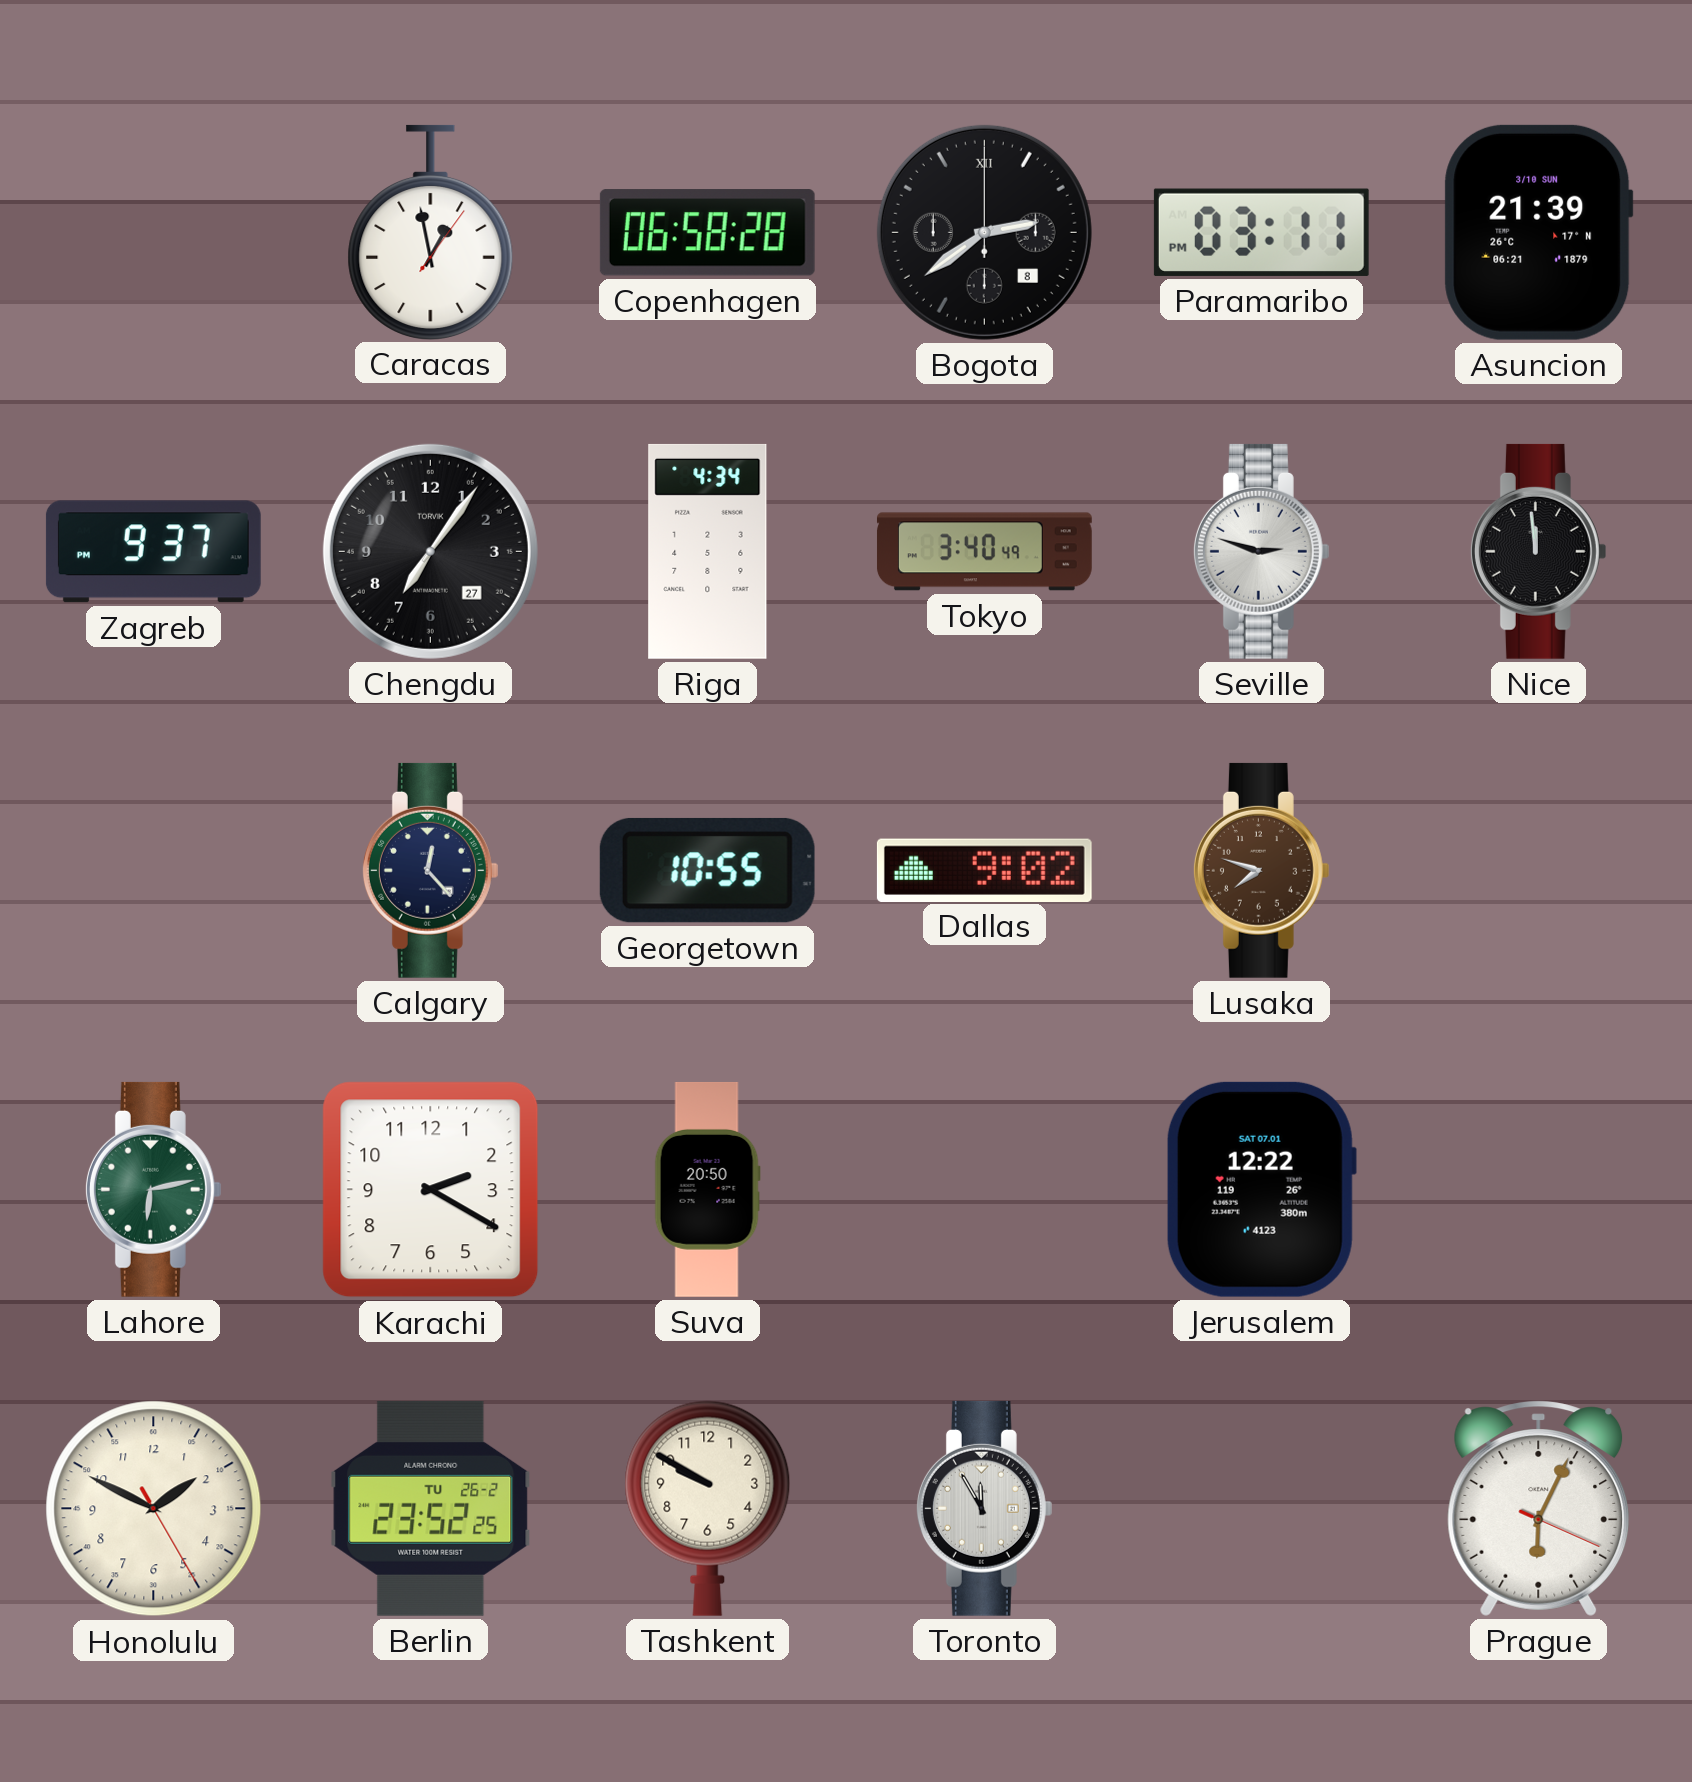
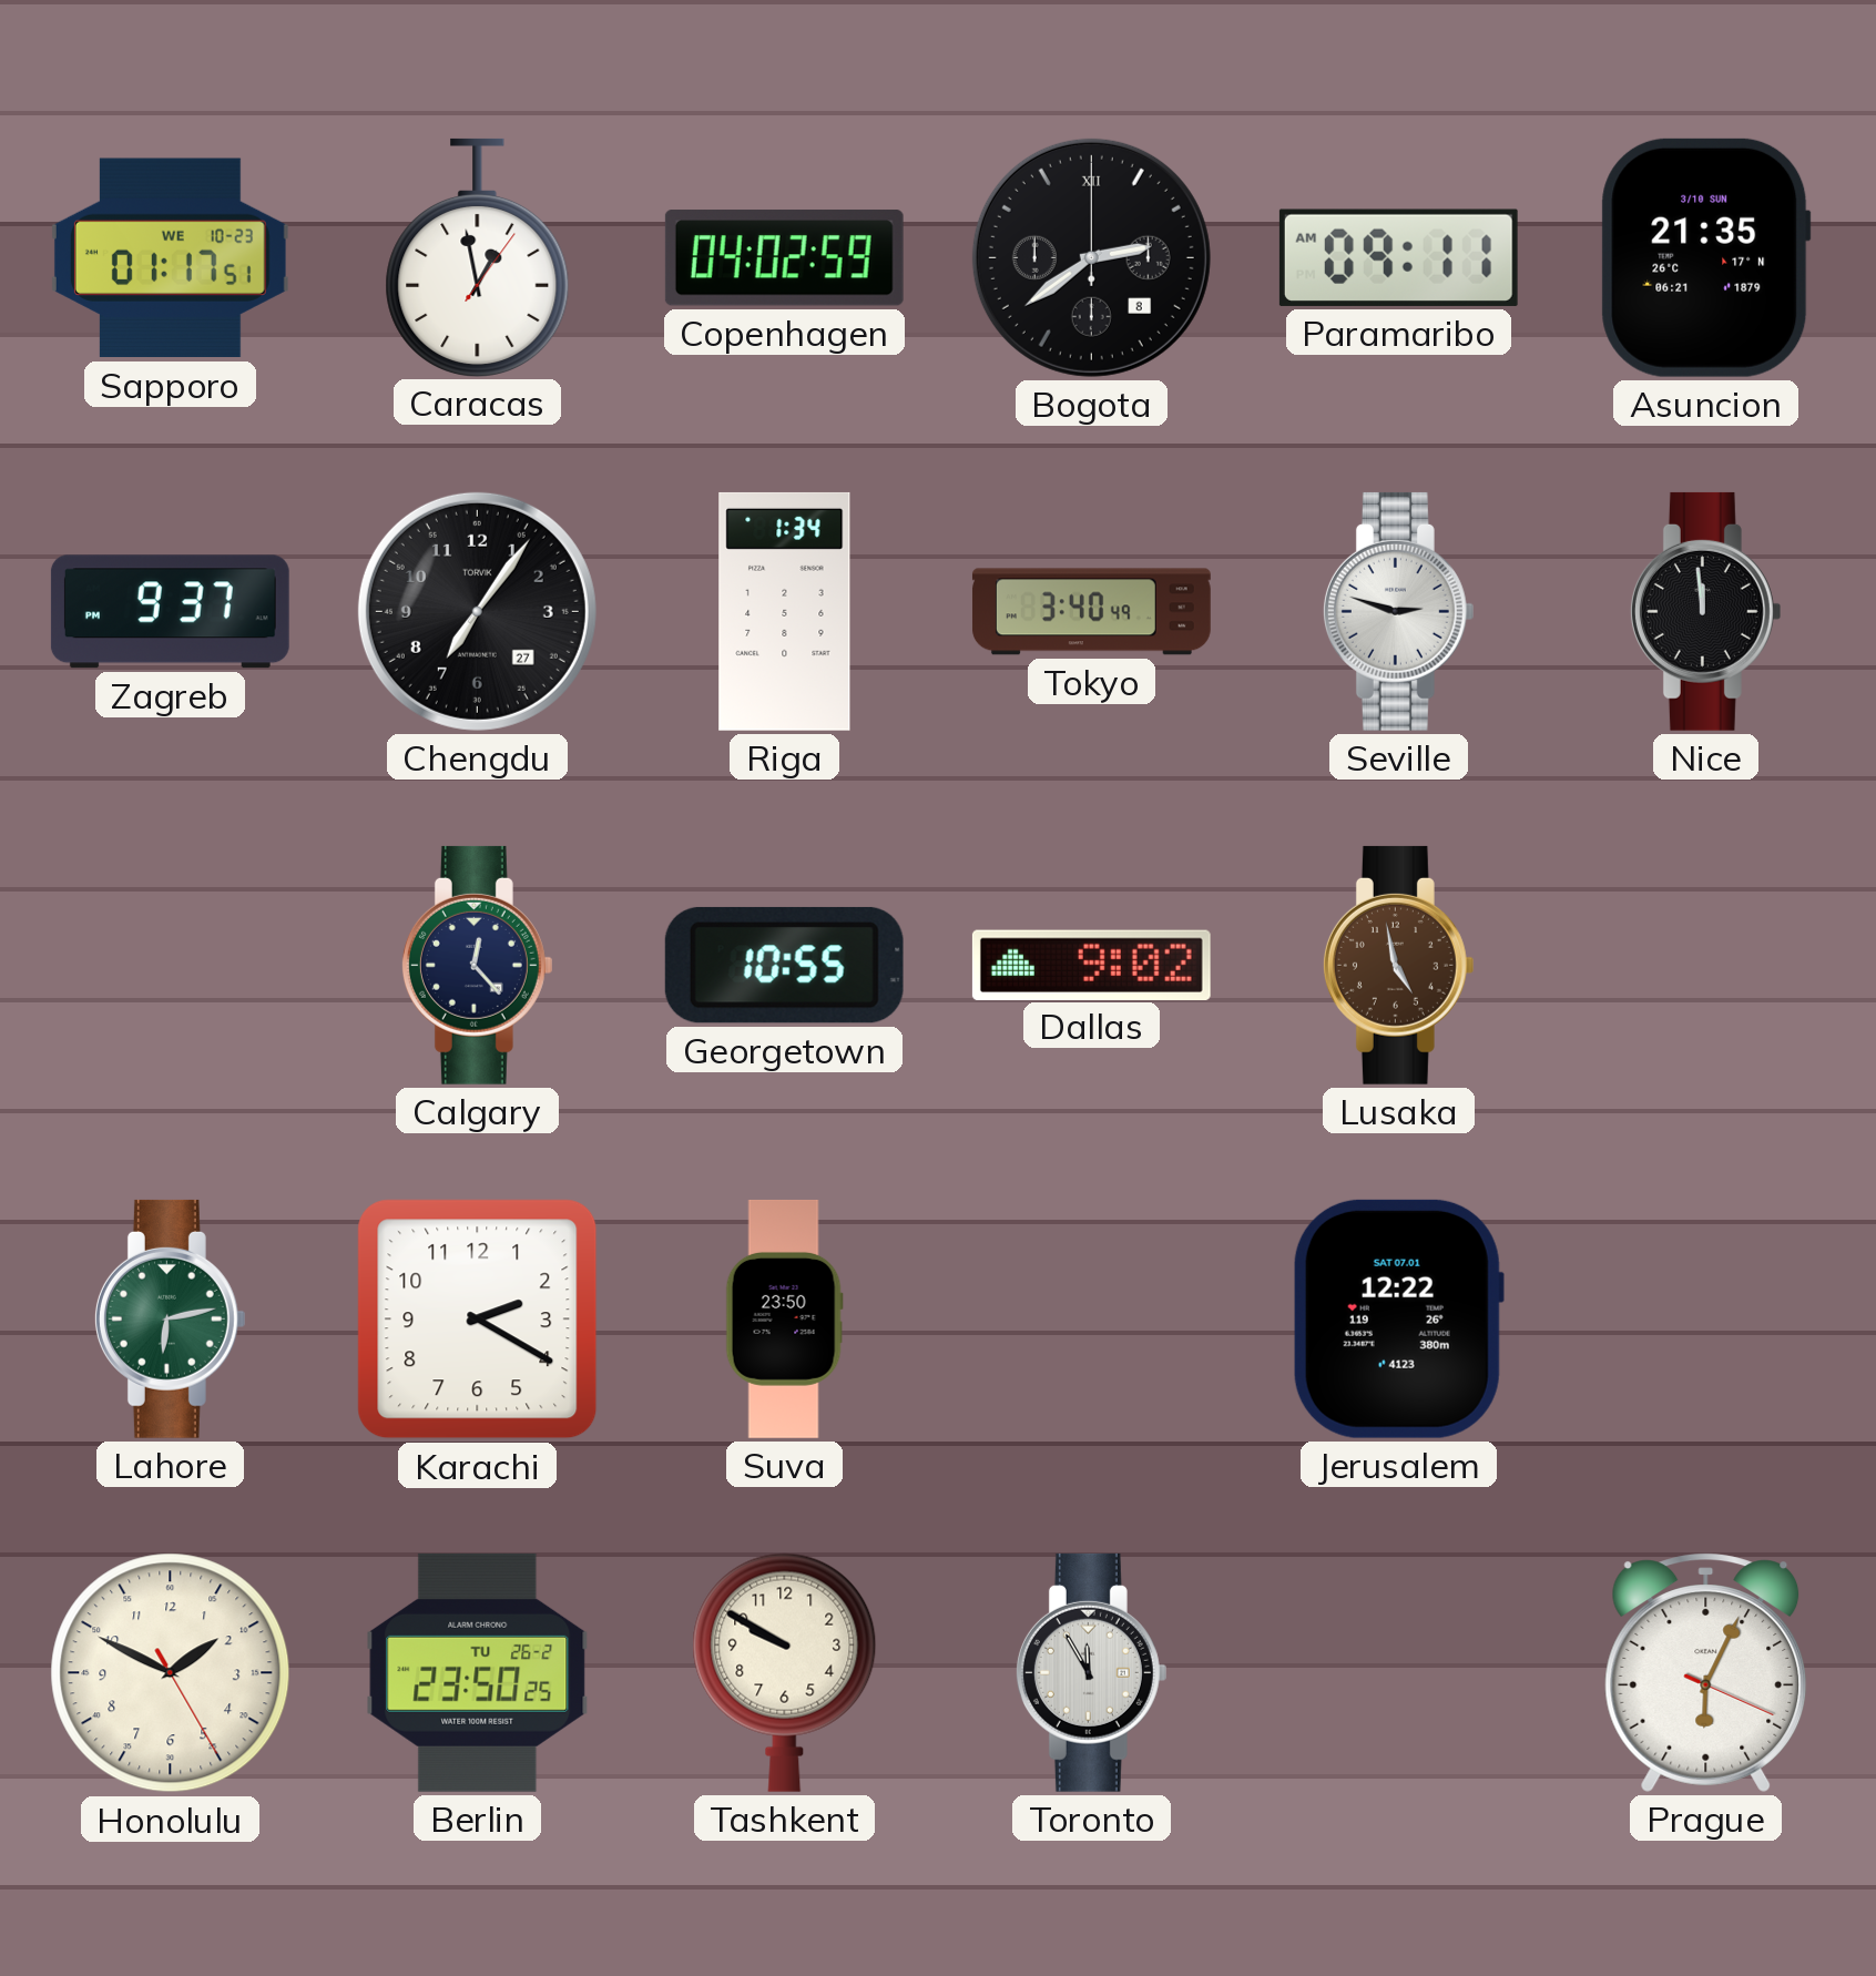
Sapporo: none -> 01:17 (170, 258)
Copenhagen: 06:58 -> 04:02 (784, 258)
Paramaribo: 03:11 -> 09:11 (1398, 257)
Asuncion: 21:39 -> 21:35 (1706, 257)
Riga: 4:34 -> 1:34 (785, 611)
Lusaka: 7:48 -> 4:58 (1398, 965)
Suva: 20:50 -> 23:50 (784, 1318)
Berlin: 23:52 -> 23:50 (478, 1672)
